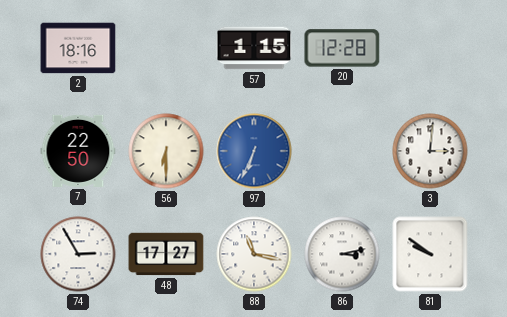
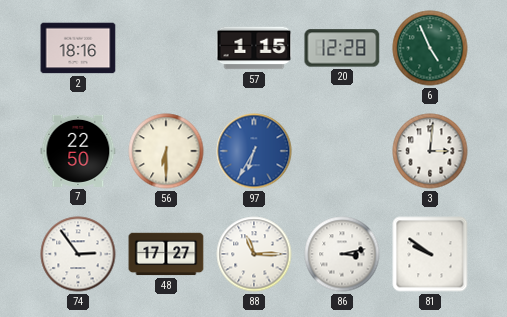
6: none -> 4:56 (430, 48)
97: 6:34 -> 6:35 (254, 151)
74: 2:55 -> 2:54 (78, 254)
88: 11:17 -> 11:15 (254, 254)
